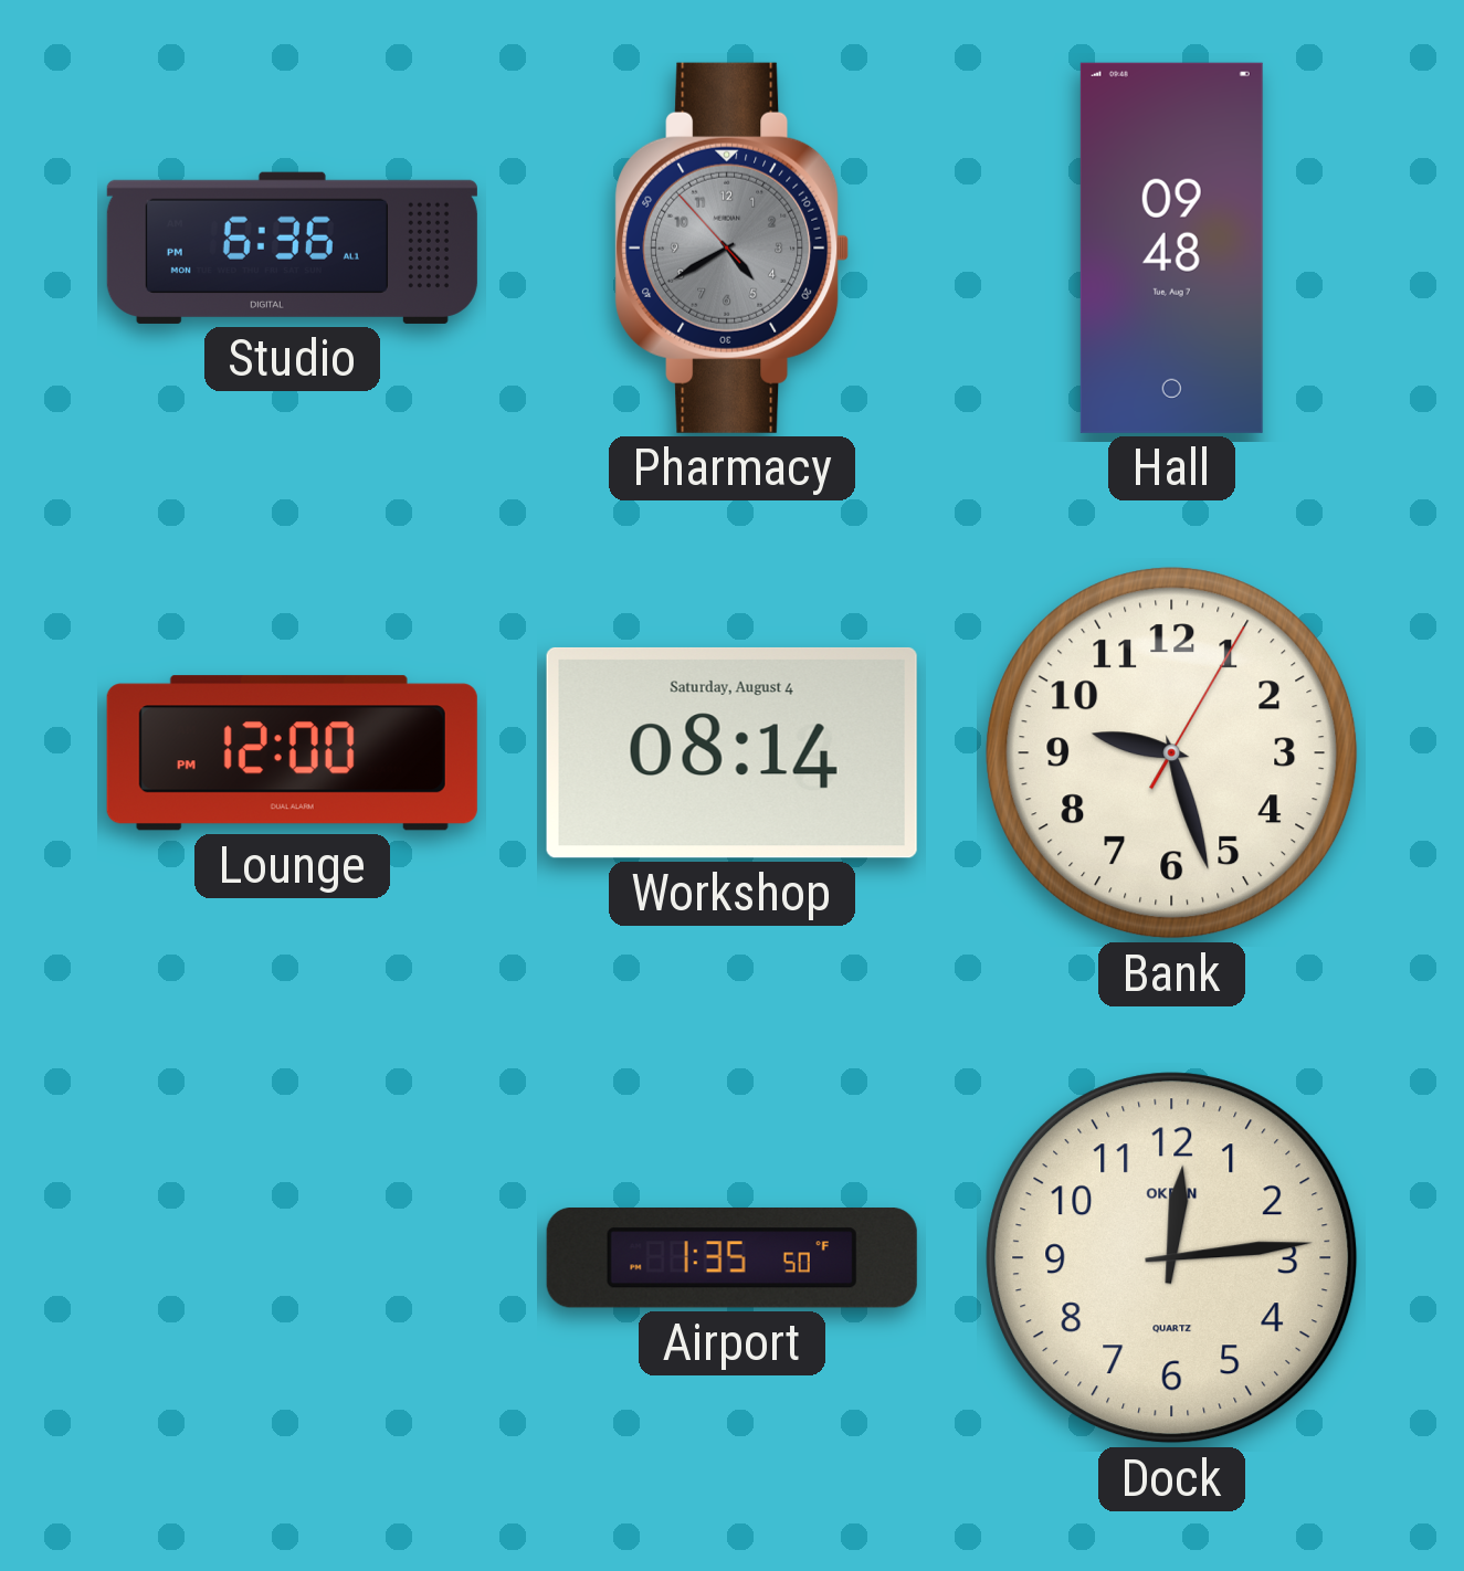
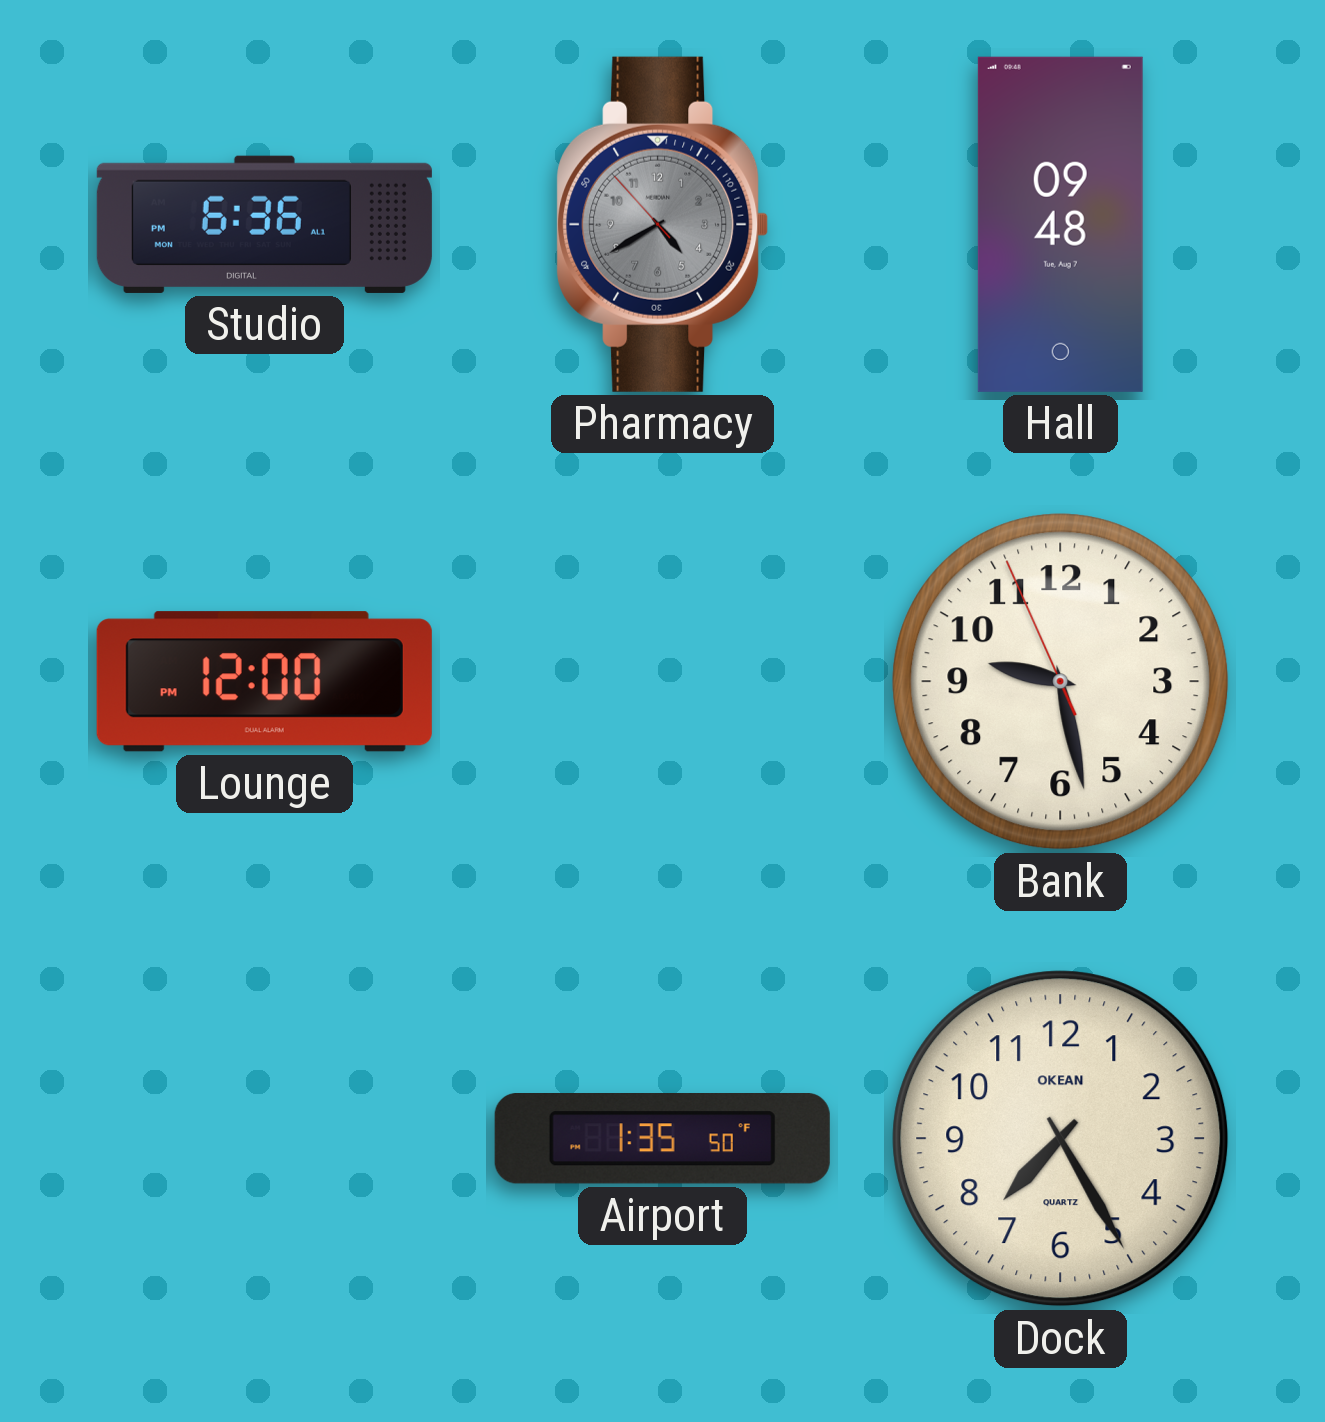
Workshop: 08:14 -> none (731, 752)
Bank: 9:27:05 -> 9:27:56 (1061, 682)
Dock: 12:14 -> 7:25 (1061, 1139)
